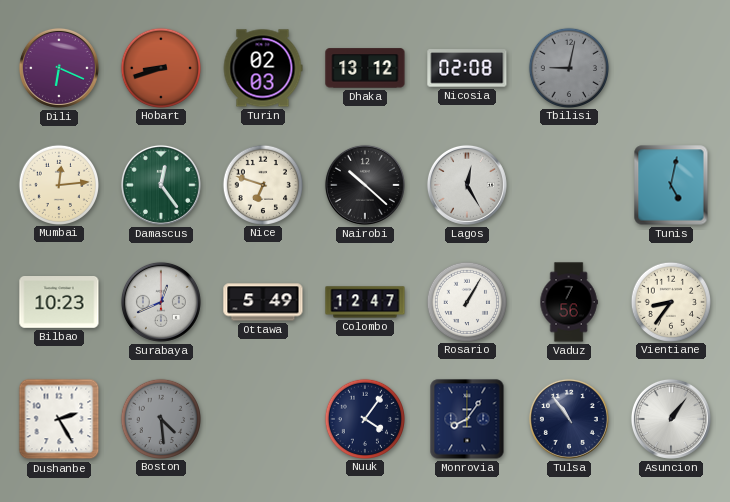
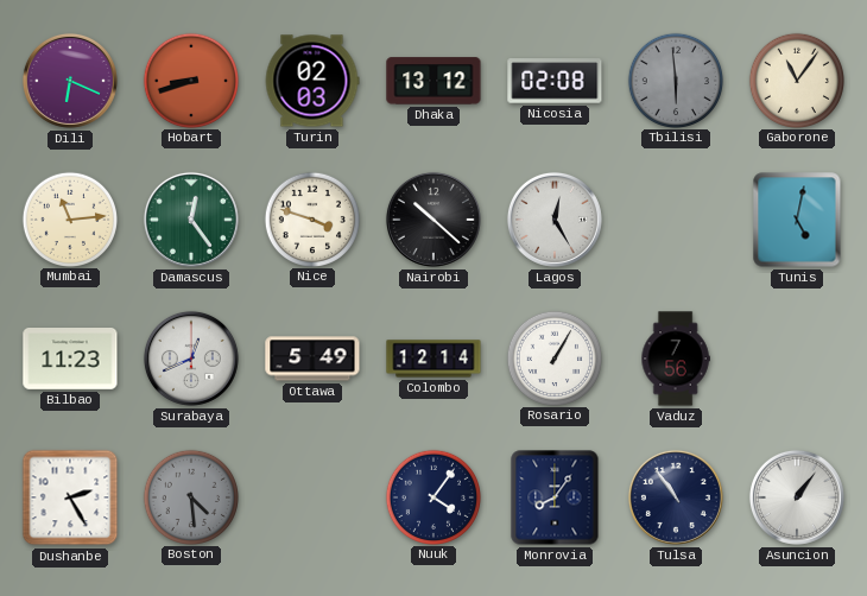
Tbilisi: 9:02 -> 5:59 (675, 80)
Gaborone: none -> 11:06 (796, 80)
Mumbai: 12:14 -> 11:14 (69, 218)
Nice: 6:48 -> 3:48 (311, 218)
Bilbao: 10:23 -> 11:23 (70, 360)
Colombo: 12:47 -> 12:14 (433, 359)
Vientiane: 8:36 -> none (670, 301)
